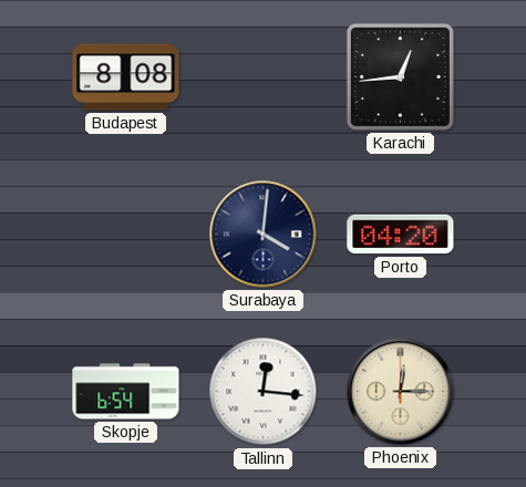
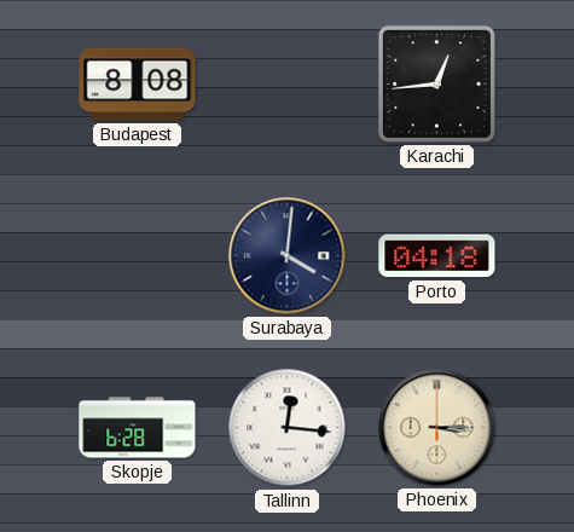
Porto: 04:20 -> 04:18 (437, 256)
Skopje: 6:54 -> 6:28 (138, 428)
Phoenix: 12:15 -> 3:15 (437, 428)
